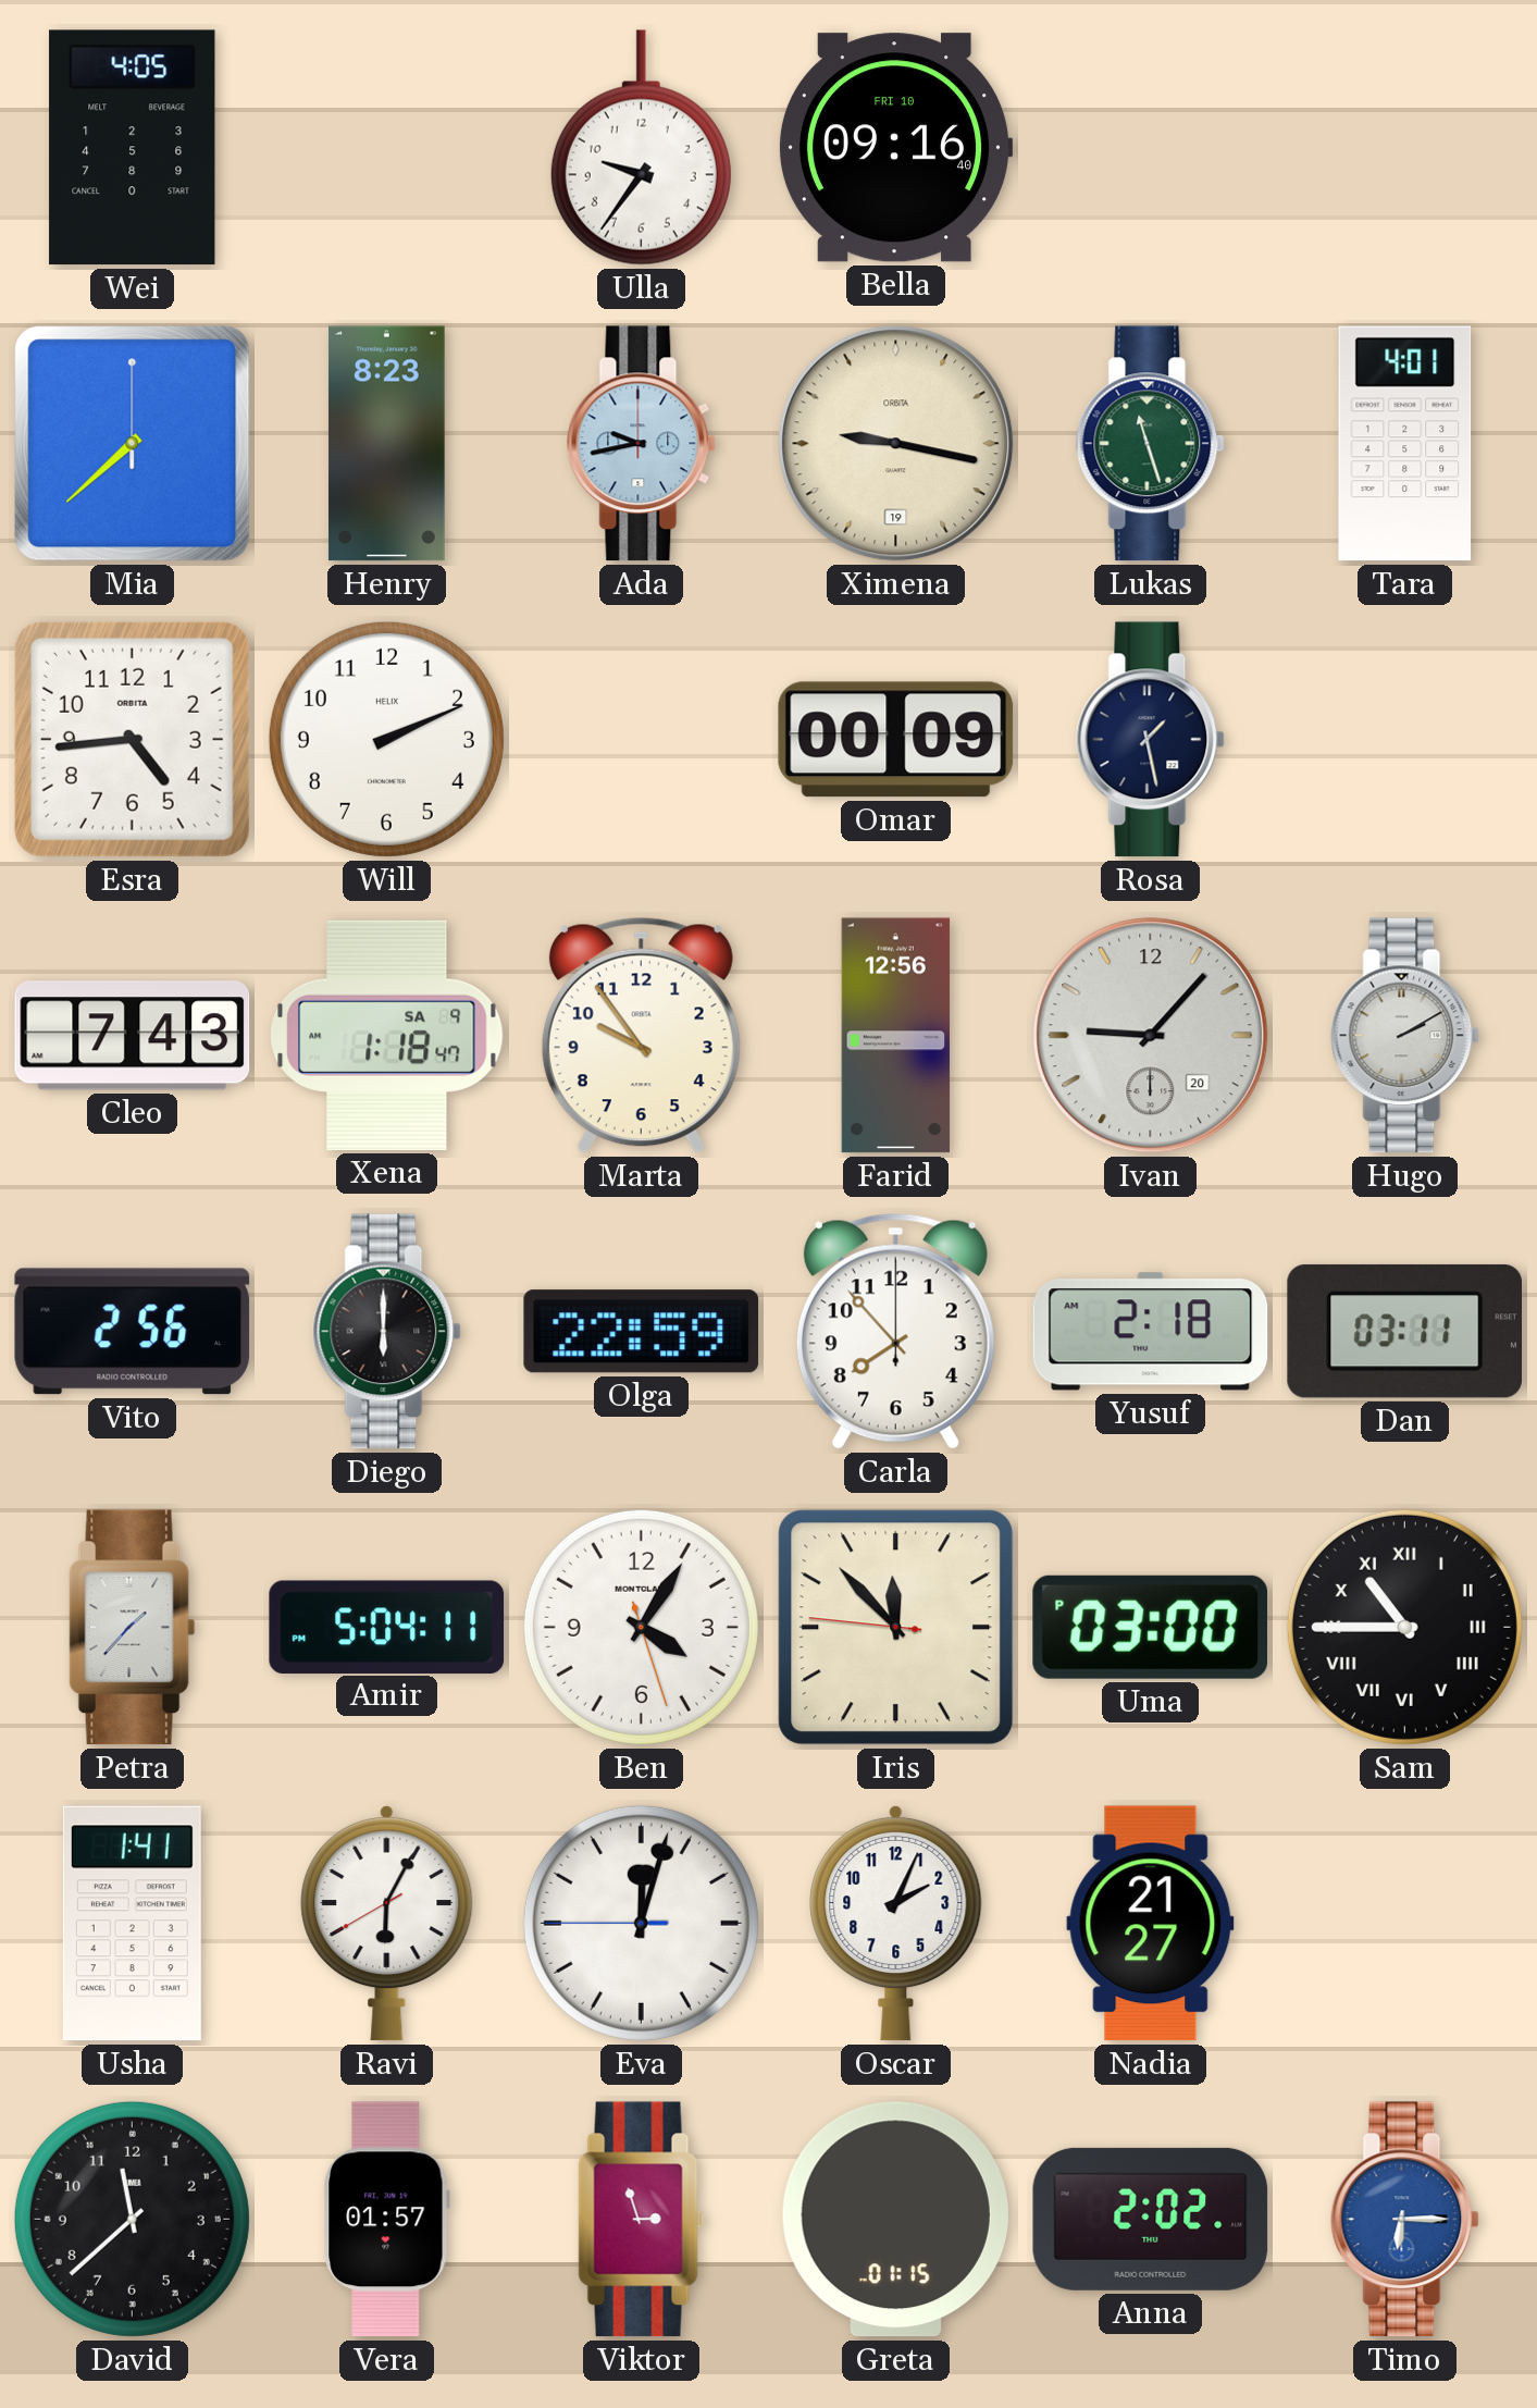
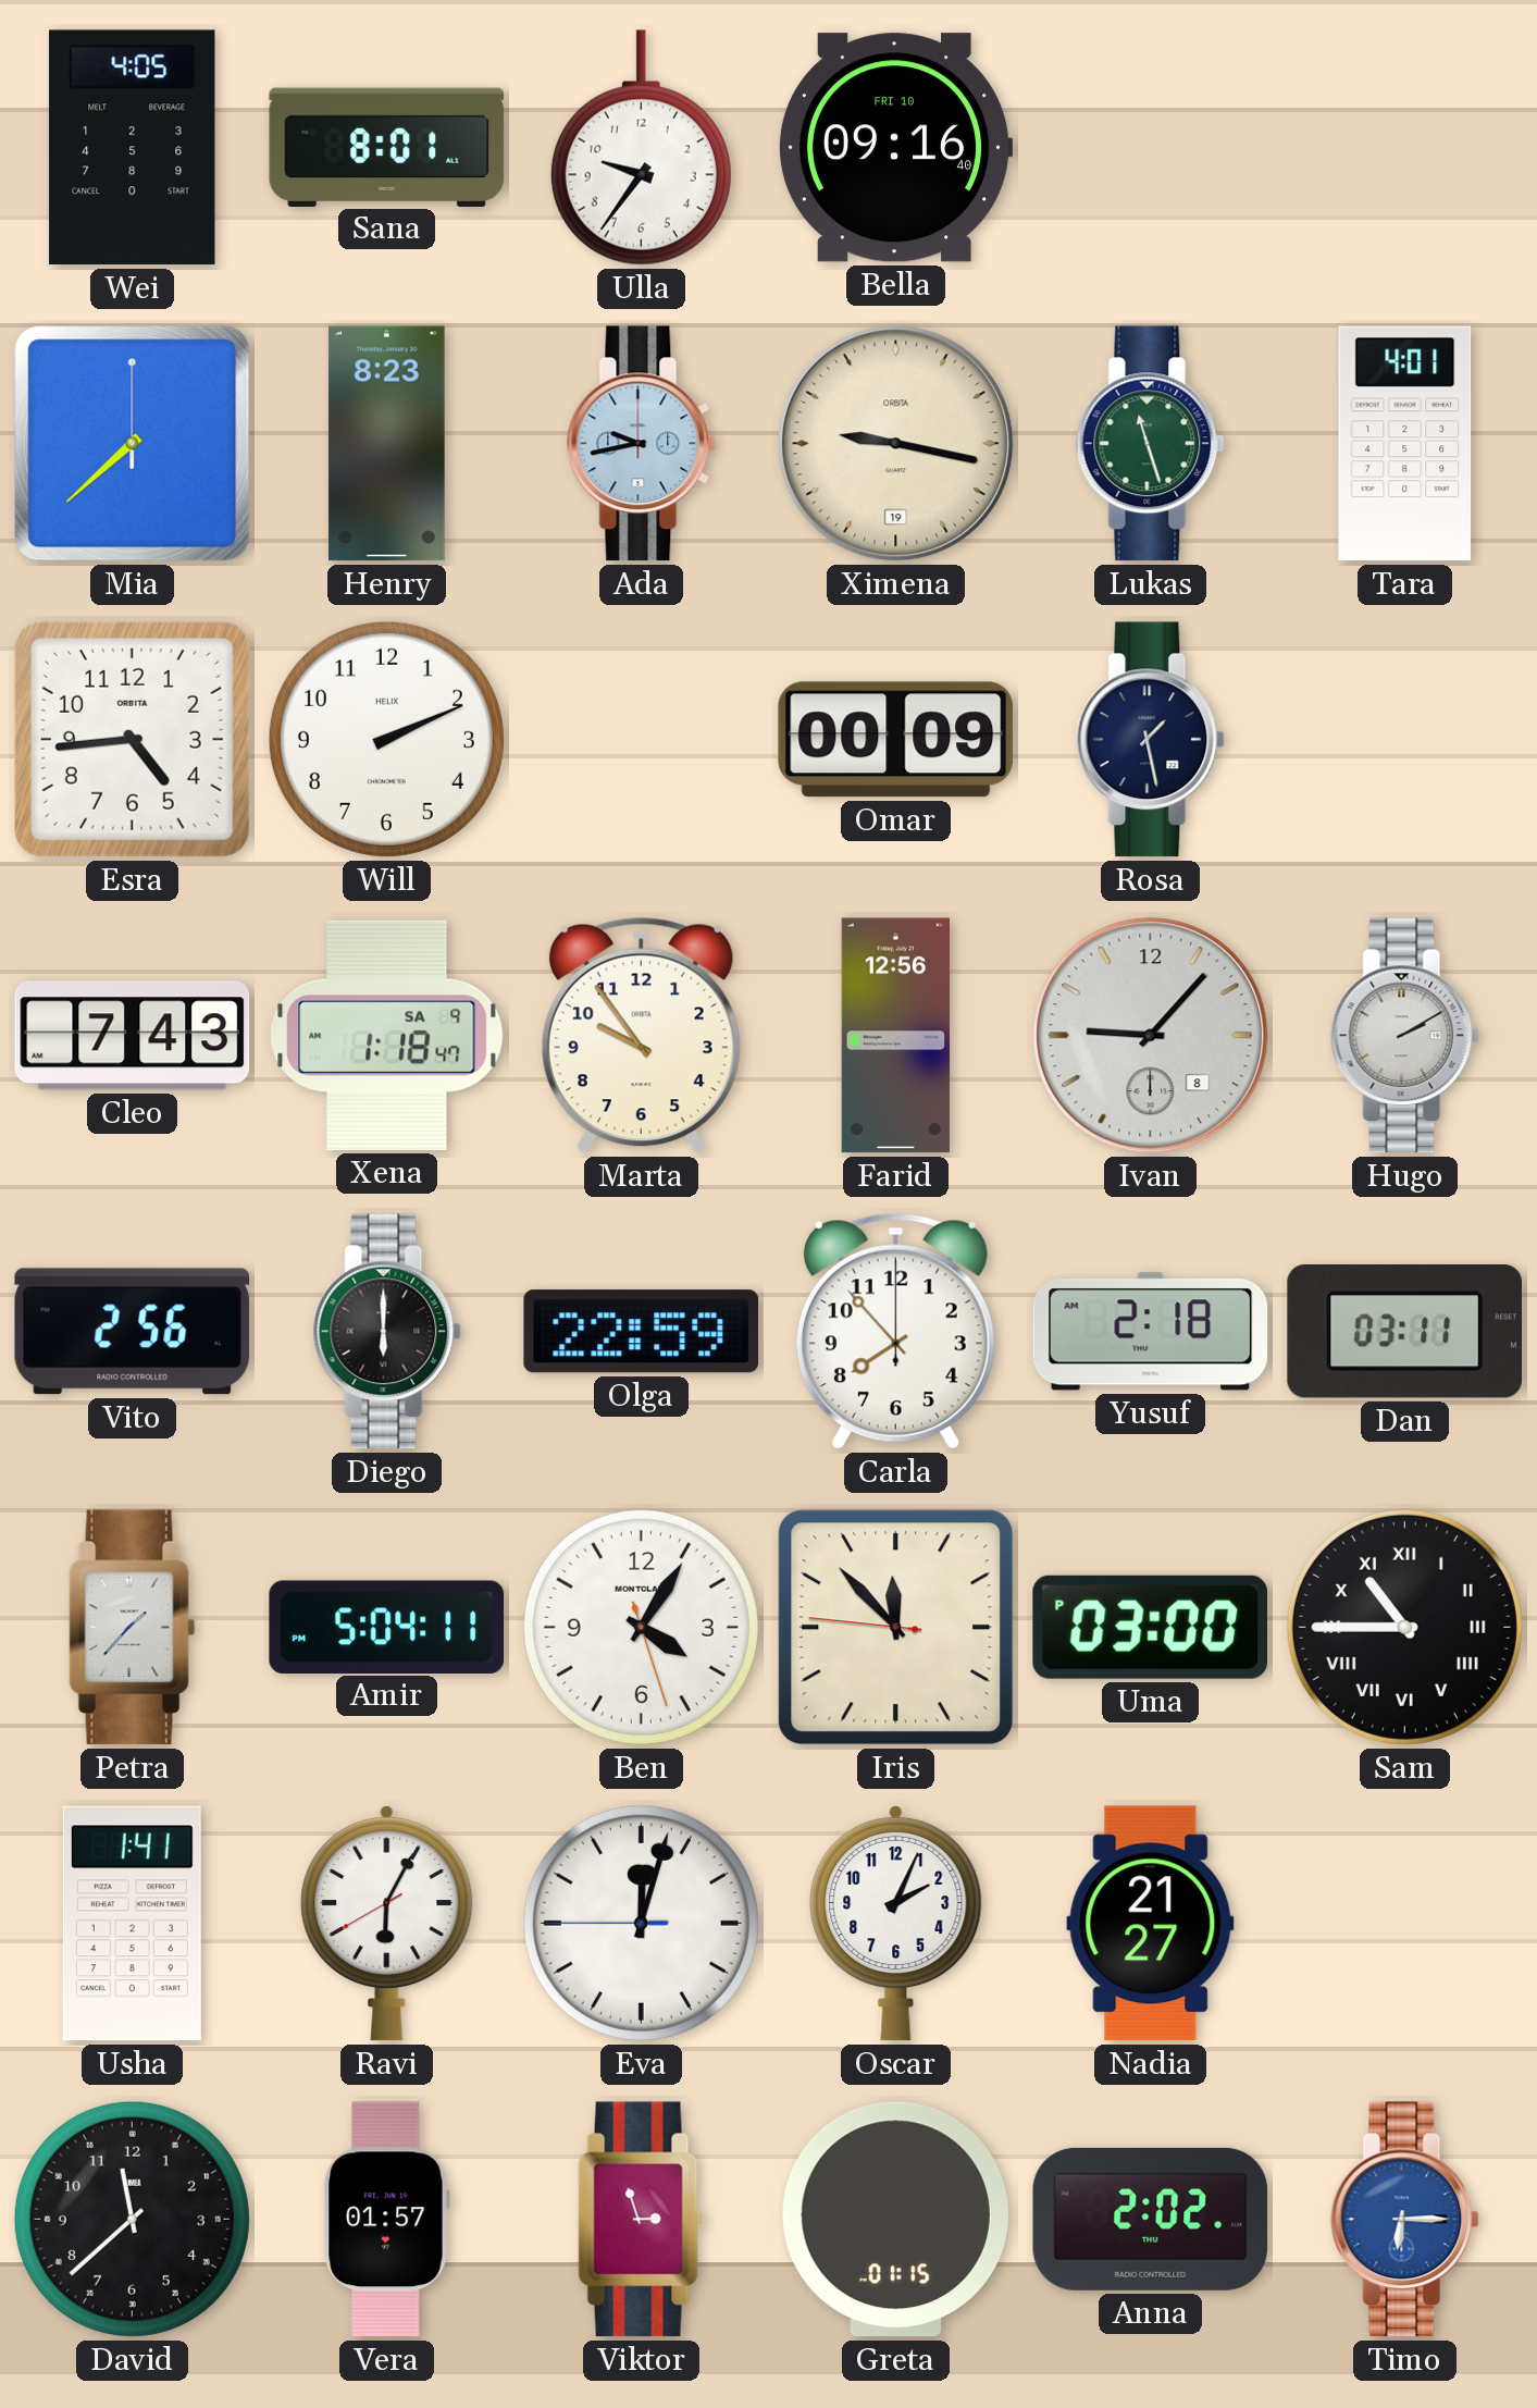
Sana: none -> 8:01 (387, 147)
Ivan date: 20 -> 8 (1151, 1036)
